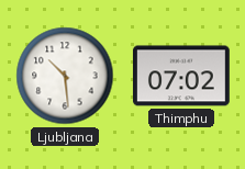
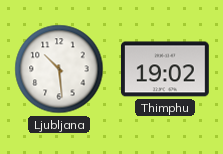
Thimphu: 07:02 -> 19:02 (165, 69)
